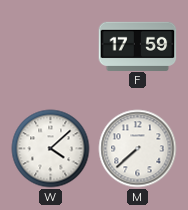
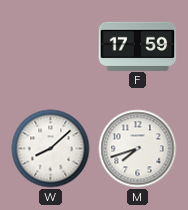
W: 4:08 -> 8:08 (51, 149)
M: 7:38 -> 7:42 (138, 149)
